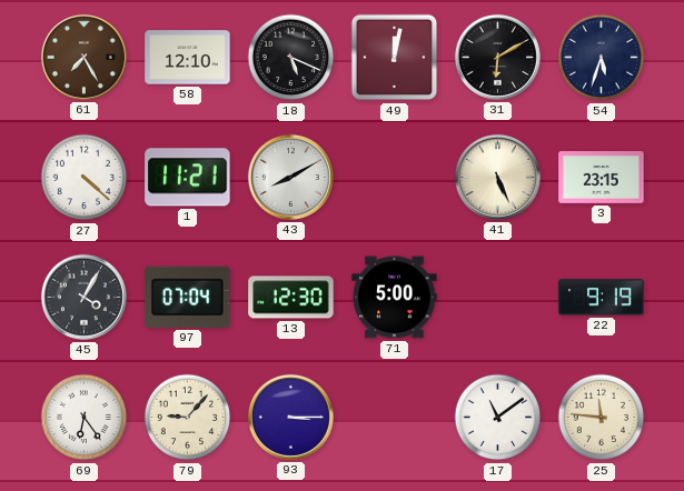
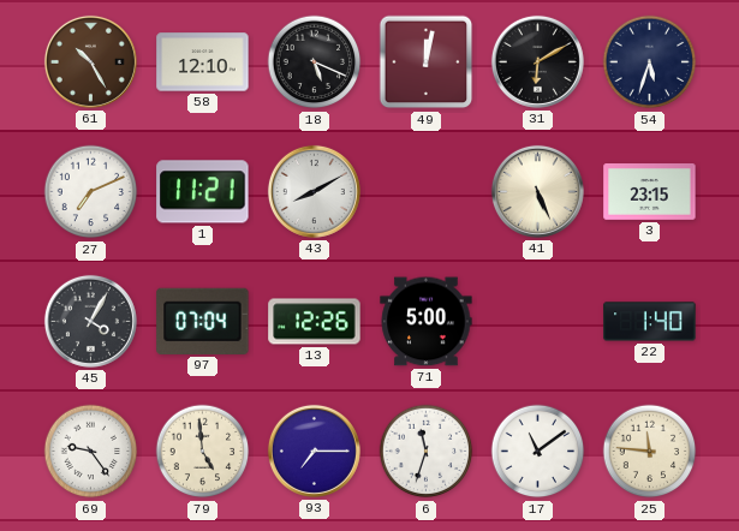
61: 7:25 -> 10:25 (90, 61)
27: 4:22 -> 7:11 (91, 192)
13: 12:30 -> 12:26 (315, 322)
22: 9:19 -> 1:40 (650, 322)
69: 6:24 -> 9:24 (91, 452)
79: 9:07 -> 4:59 (203, 452)
93: 3:15 -> 7:15 (314, 451)
6: none -> 11:33 (427, 452)
